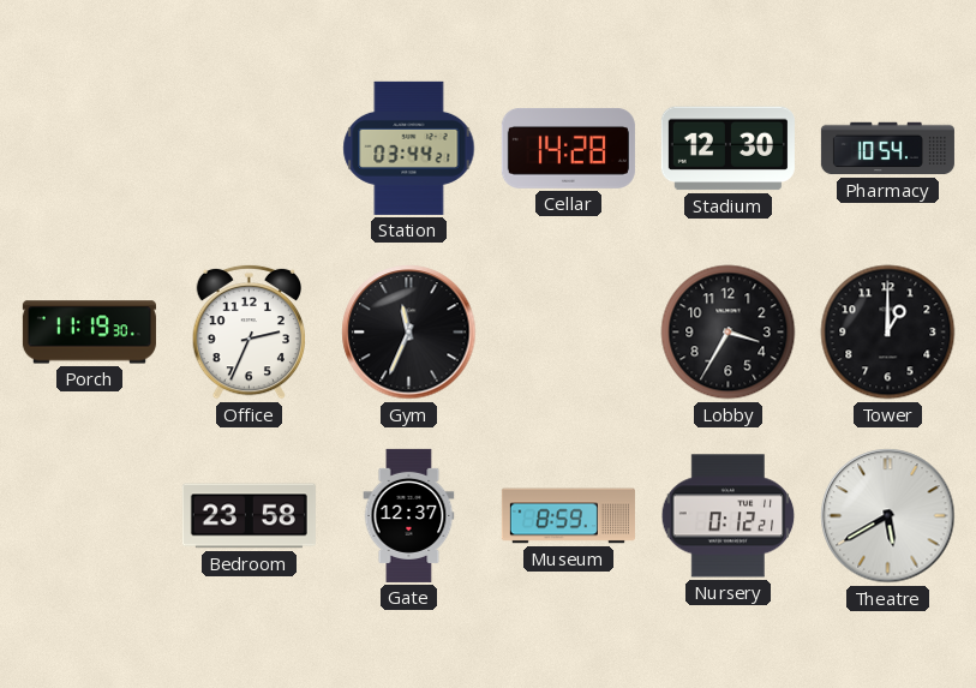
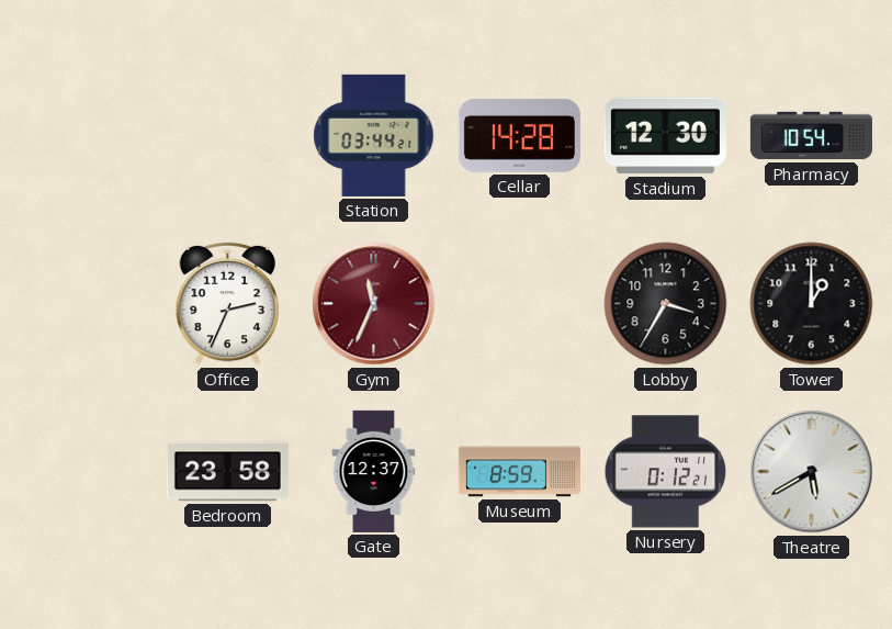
Porch: 11:19 -> none (89, 333)
Gym dial: black -> burgundy (374, 304)
